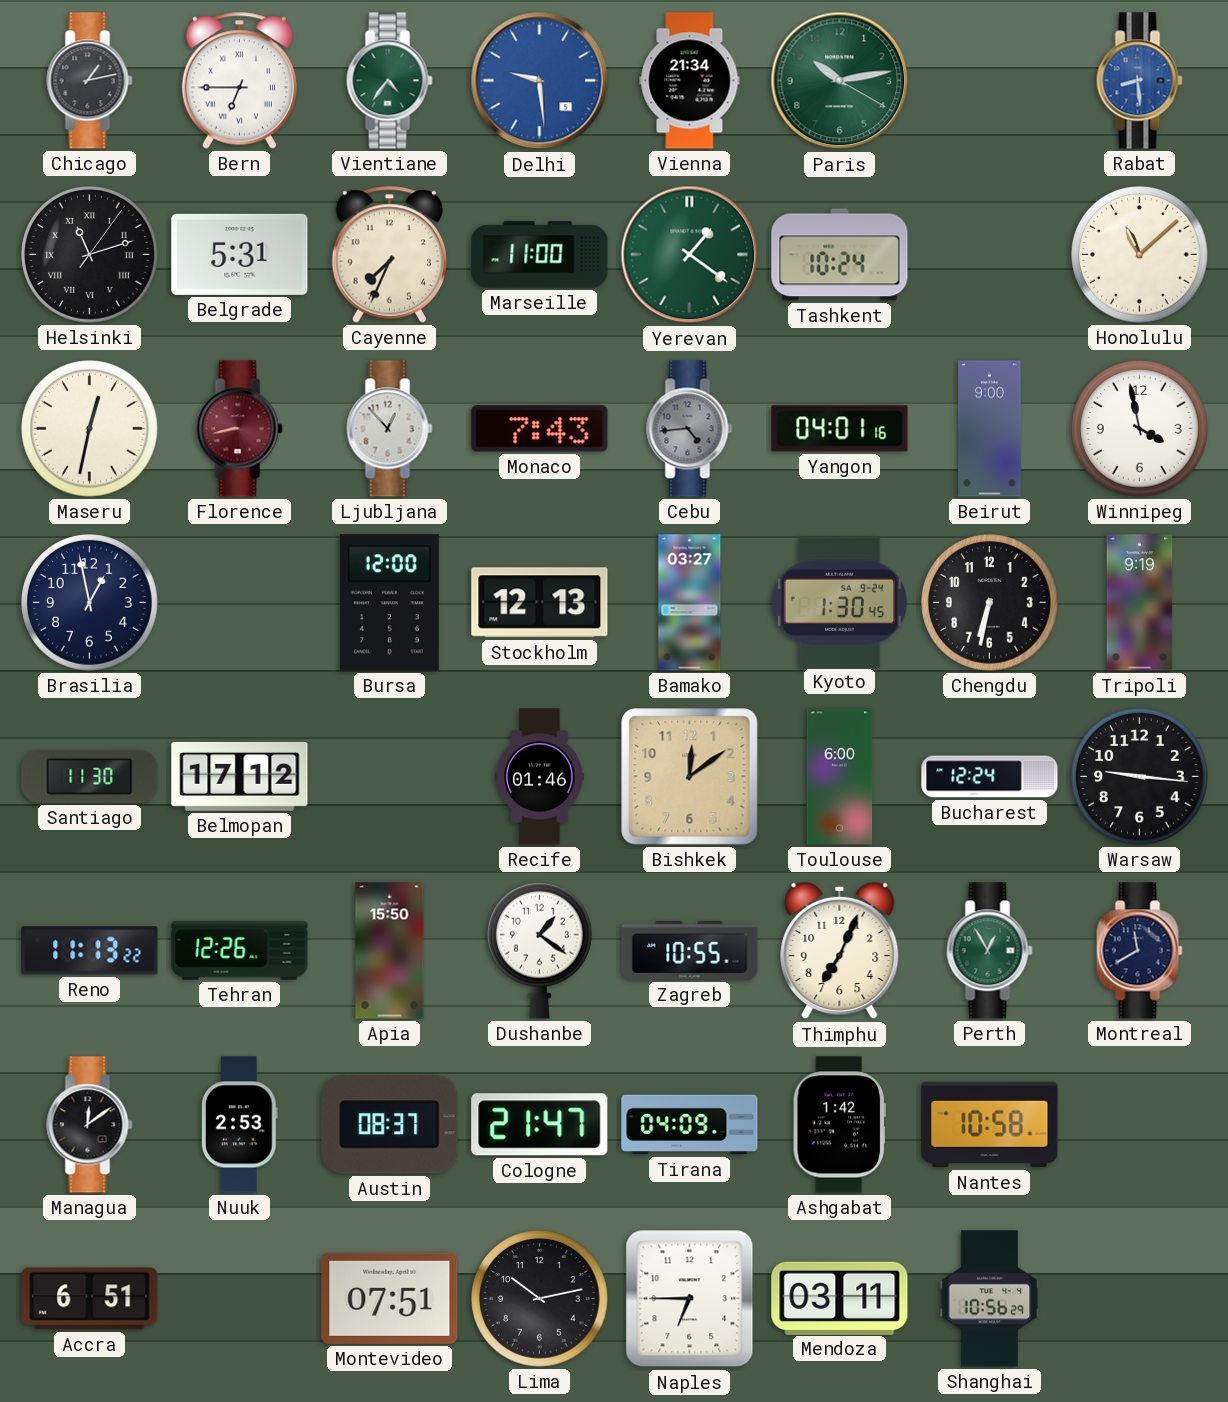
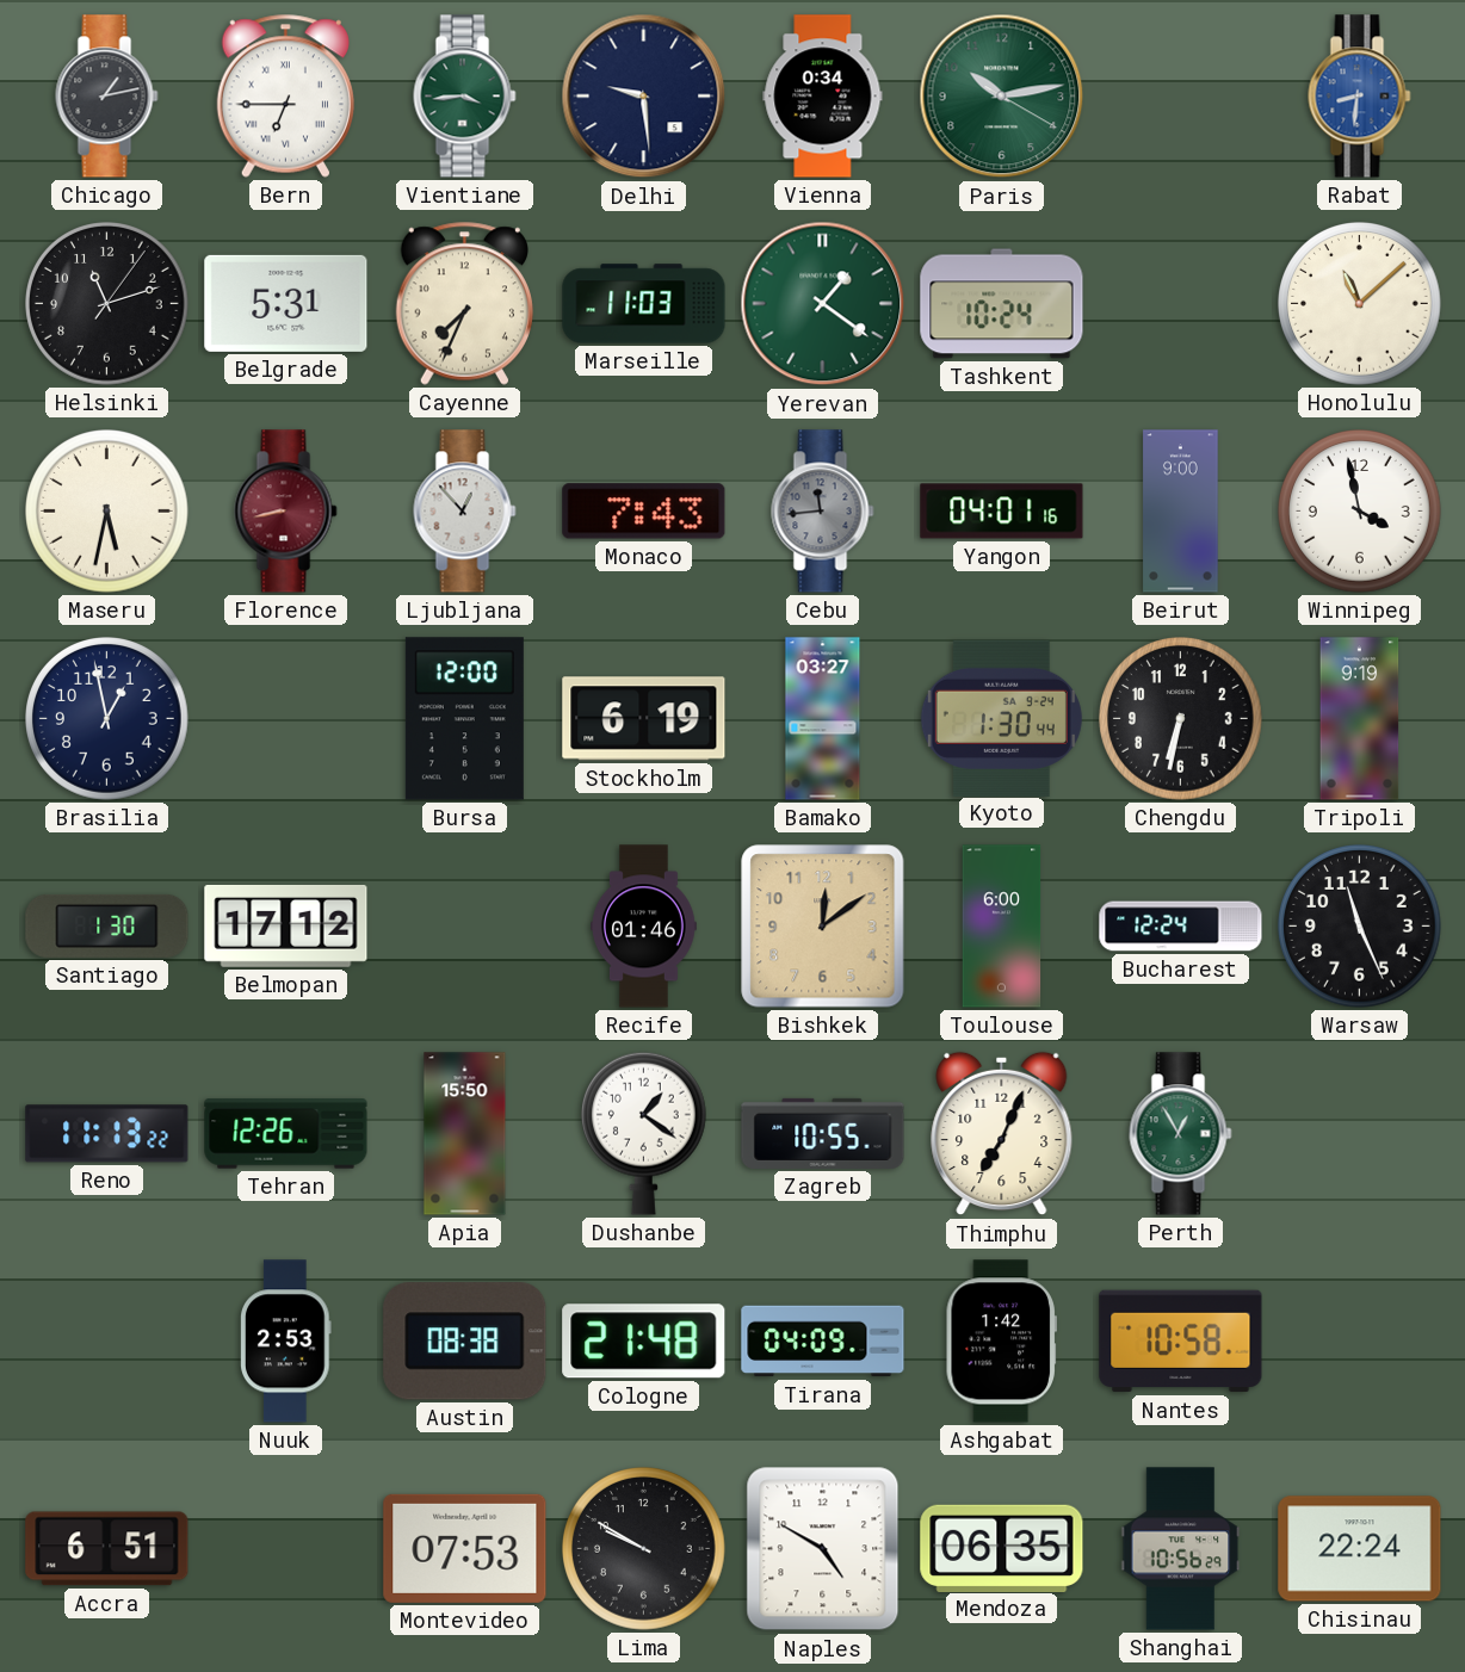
Vientiane: 4:36 -> 3:44 (465, 97)
Delhi dial: blue -> navy (644, 97)
Vienna: 21:34 -> 0:34 (823, 97)
Rabat: 8:29 -> 8:31 (1360, 97)
Helsinki numerals: Roman -> Arabic (107, 304)
Marseille: 11:00 -> 11:03 (644, 304)
Maseru: 12:32 -> 5:32 (107, 512)
Cebu: 4:44 -> 11:44 (823, 512)
Stockholm: 12:13 -> 6:19 (644, 719)
Kyoto: 1:30:45 -> 1:30:44 (1001, 718)
Santiago: 11:30 -> 1:30 (107, 925)
Warsaw: 9:16 -> 11:26 (1360, 927)
Montreal: 11:40 -> none (1140, 951)
Managua: 12:09 -> none (90, 1125)
Austin: 08:37 -> 08:38 (465, 1342)
Cologne: 21:47 -> 21:48 (644, 1342)
Montevideo: 07:51 -> 07:53 (465, 1548)
Lima: 10:13 -> 9:50 (644, 1549)
Naples: 6:45 -> 4:50 (823, 1549)
Mendoza: 03:11 -> 06:35 (1002, 1548)
Chisinau: none -> 22:24 (1360, 1549)
